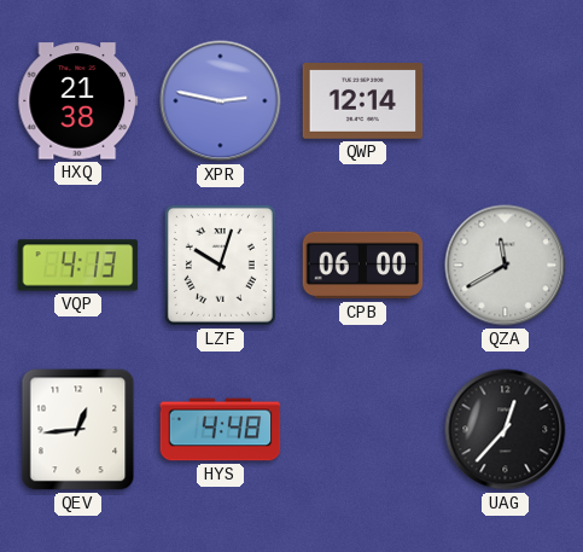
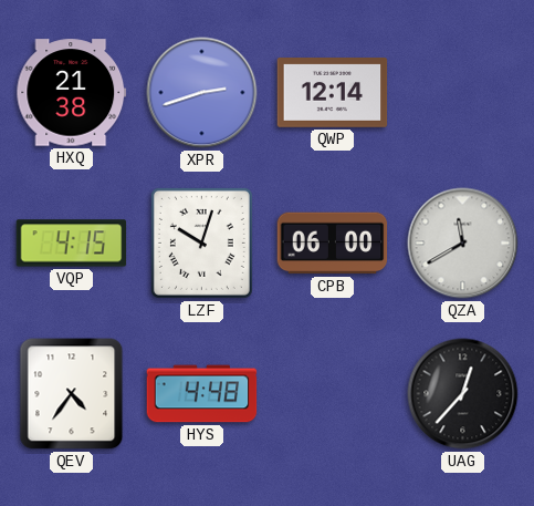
XPR: 2:47 -> 2:42 (202, 93)
VQP: 4:13 -> 4:15 (72, 244)
QEV: 12:44 -> 4:36 (72, 394)
